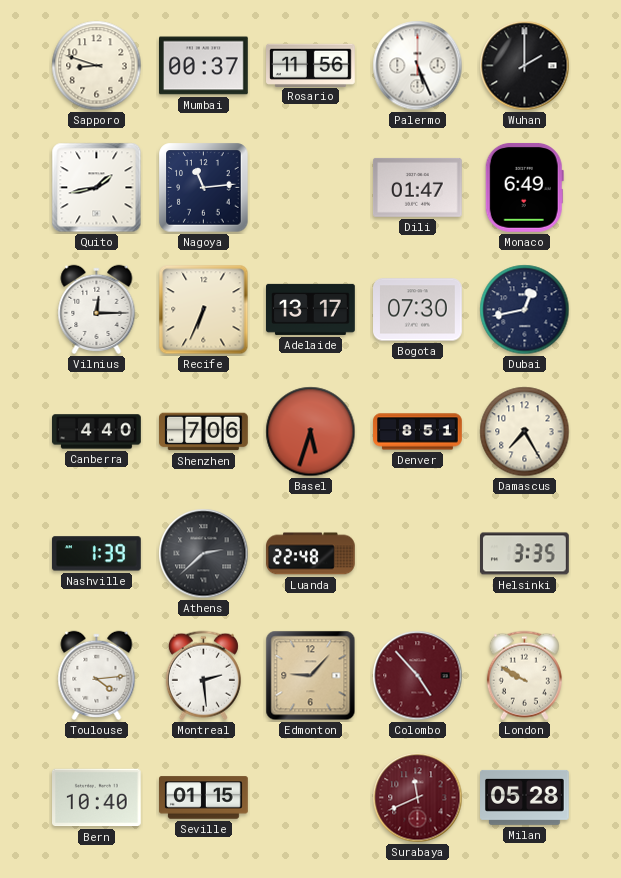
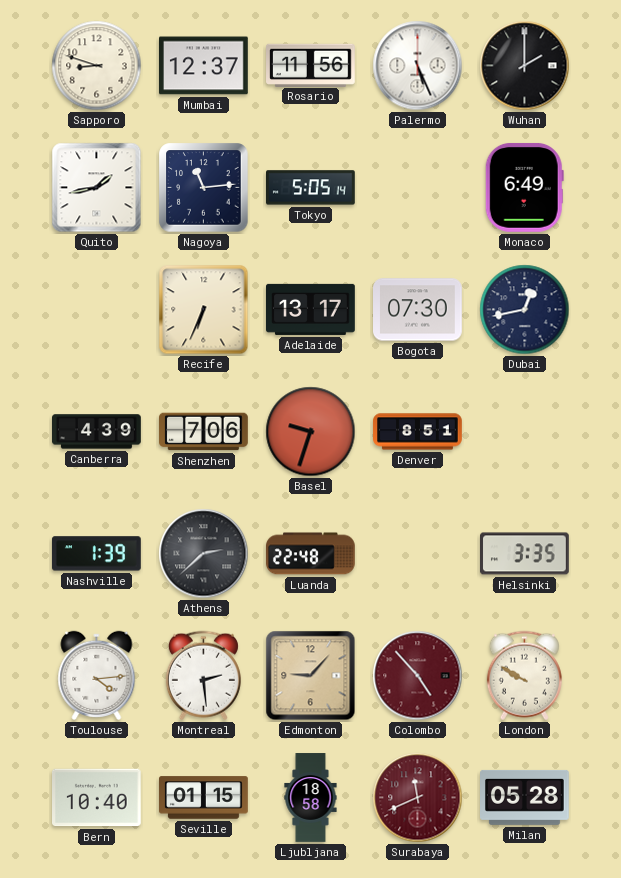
Mumbai: 00:37 -> 12:37 (204, 66)
Tokyo: none -> 5:05 (311, 188)
Dili: 01:47 -> none (418, 187)
Vilnius: 12:15 -> none (97, 309)
Canberra: 4:40 -> 4:39 (97, 432)
Basel: 5:33 -> 9:33 (311, 432)
Damascus: 7:25 -> none (525, 432)
Ljubljana: none -> 18:58 (311, 798)
